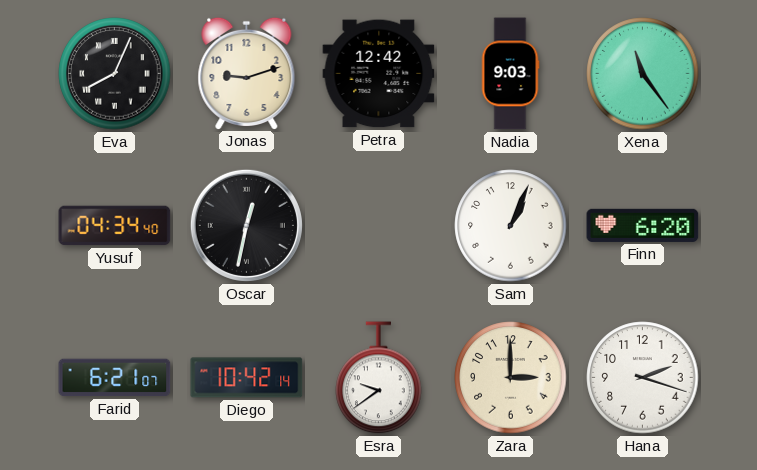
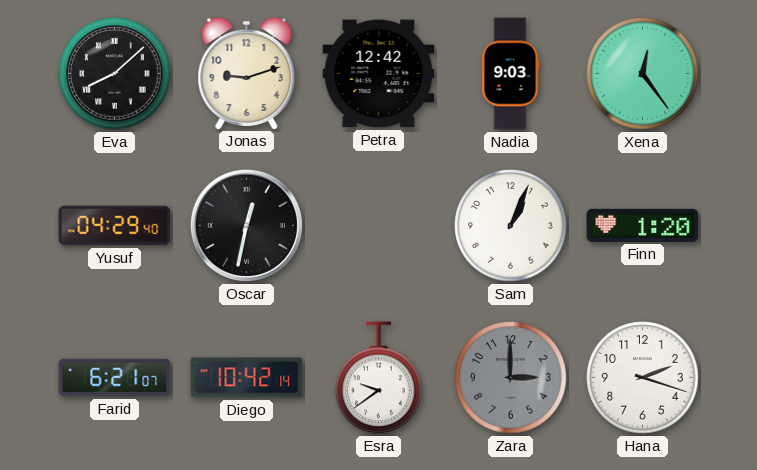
Eva: 8:04 -> 8:08 (115, 74)
Xena: 11:24 -> 12:24 (643, 74)
Yusuf: 04:34 -> 04:29 (115, 226)
Finn: 6:20 -> 1:20 (643, 225)
Zara dial: cream -> grey (511, 378)
